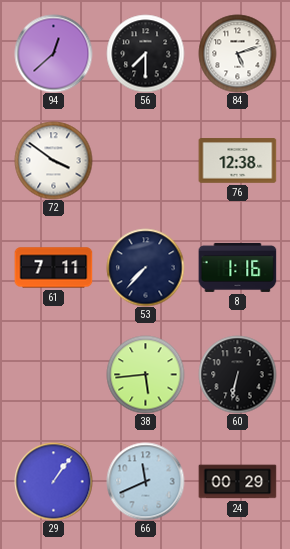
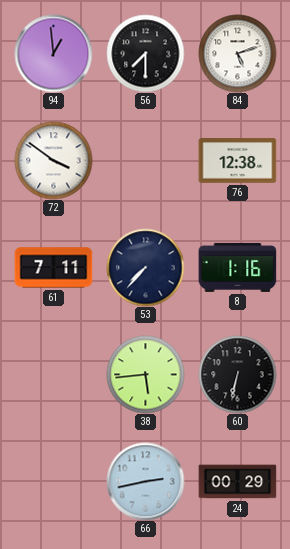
94: 12:38 -> 12:59 (53, 53)
29: 1:06 -> none (53, 481)
66: 11:41 -> 2:43 (145, 481)
